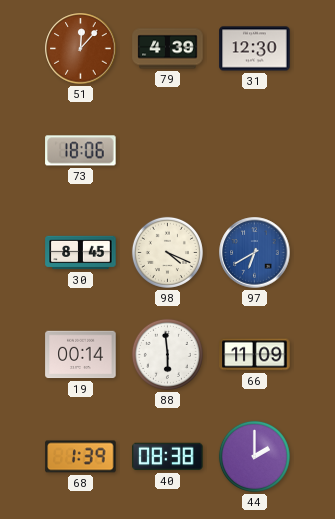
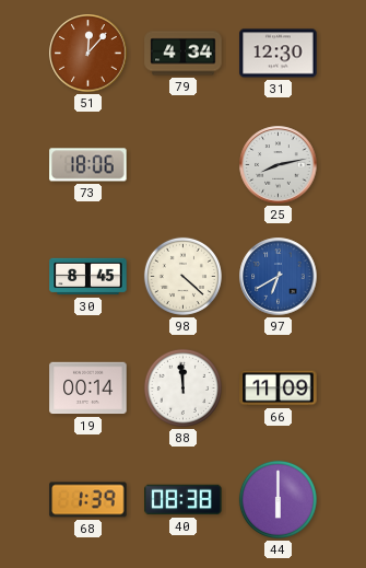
79: 4:39 -> 4:34 (184, 54)
25: none -> 8:13 (279, 165)
98: 4:19 -> 4:22 (182, 276)
88: 5:59 -> 11:59 (182, 387)
44: 2:00 -> 6:00 (278, 499)
